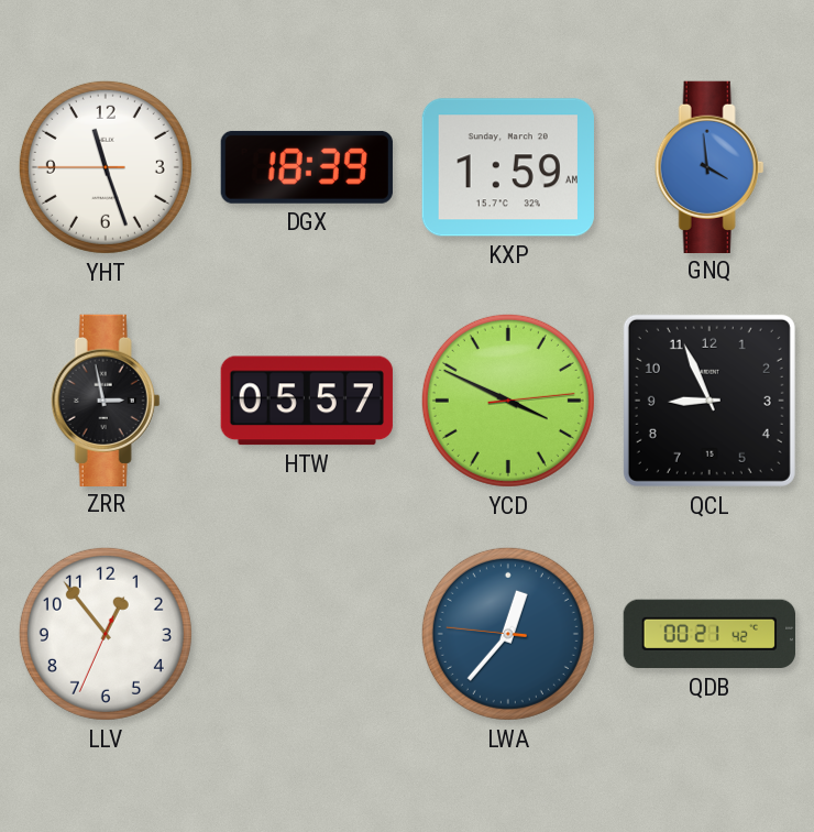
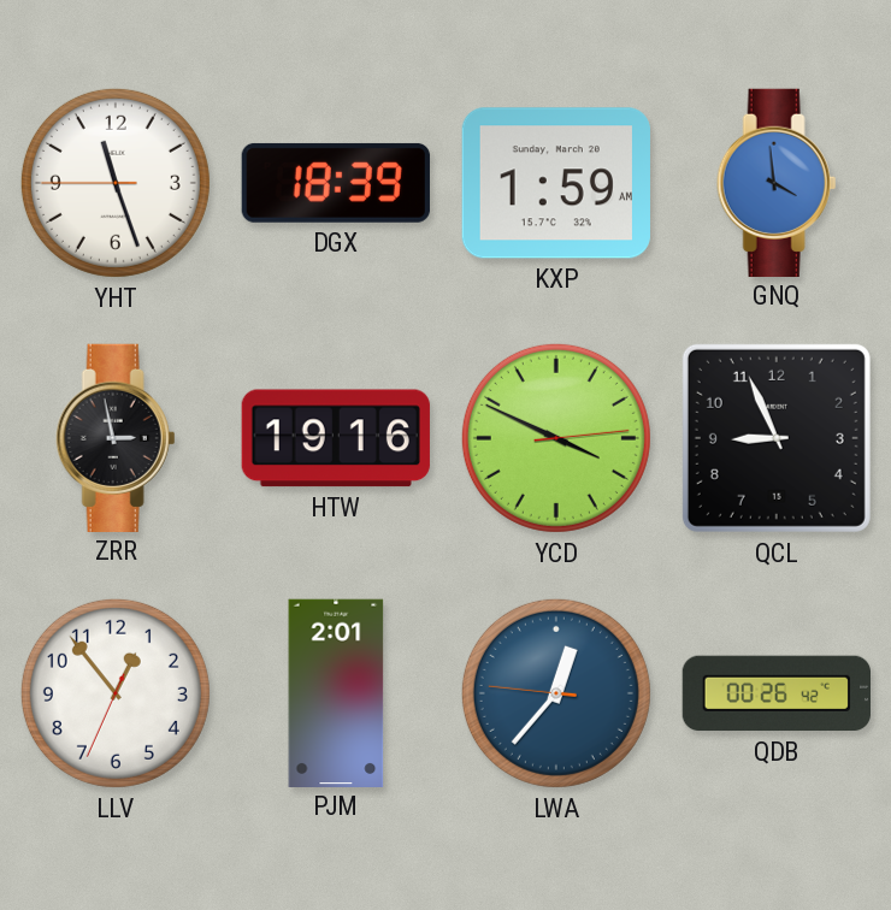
HTW: 05:57 -> 19:16 (336, 438)
PJM: none -> 2:01 (336, 692)
QDB: 00:21 -> 00:26 (775, 693)
